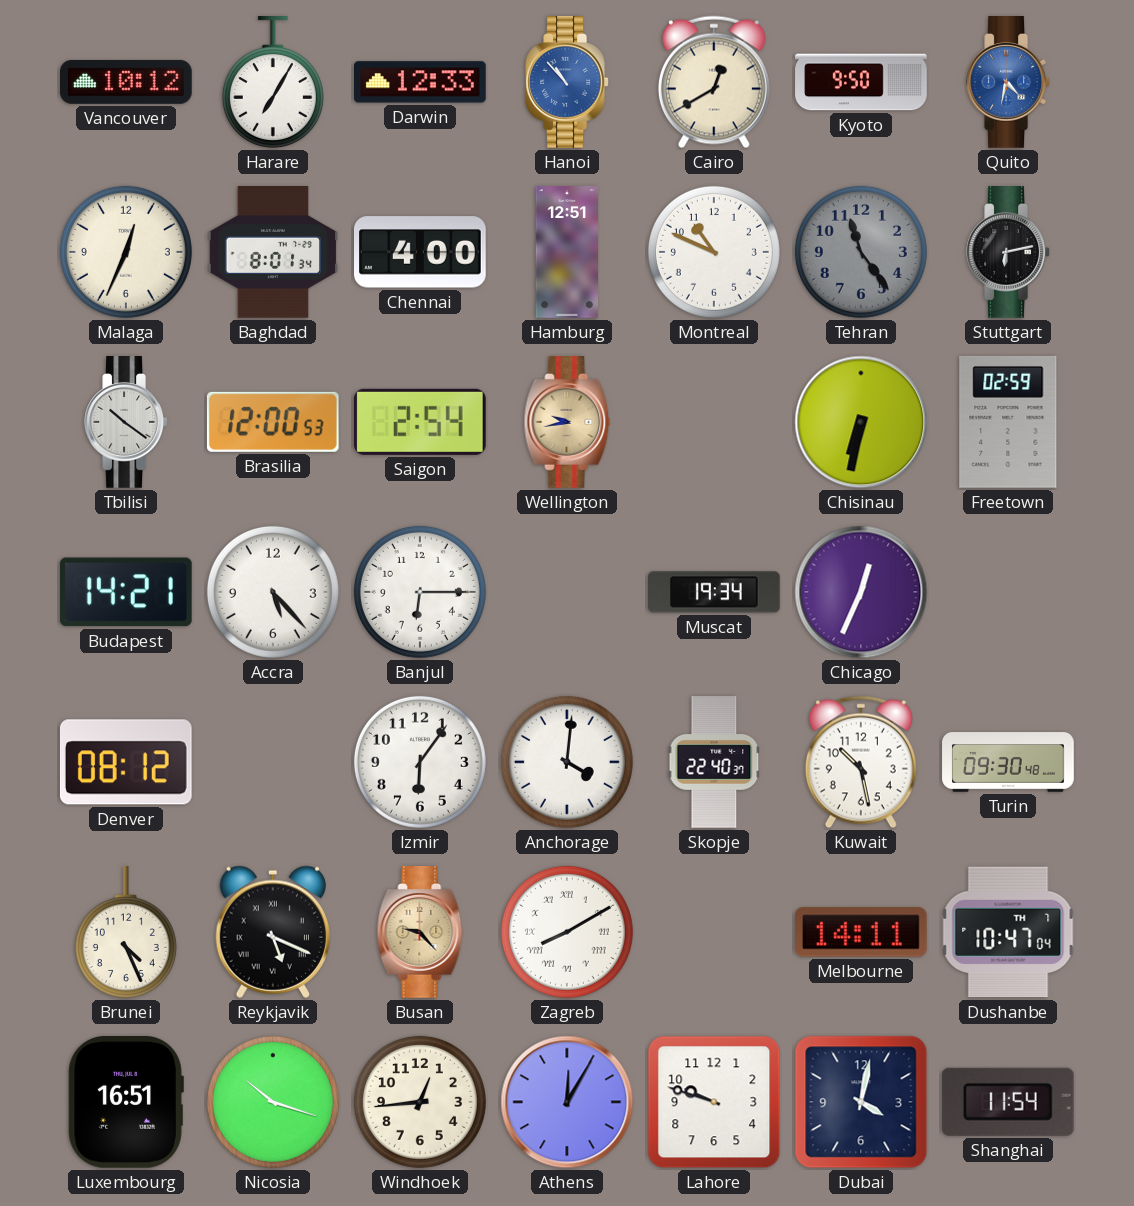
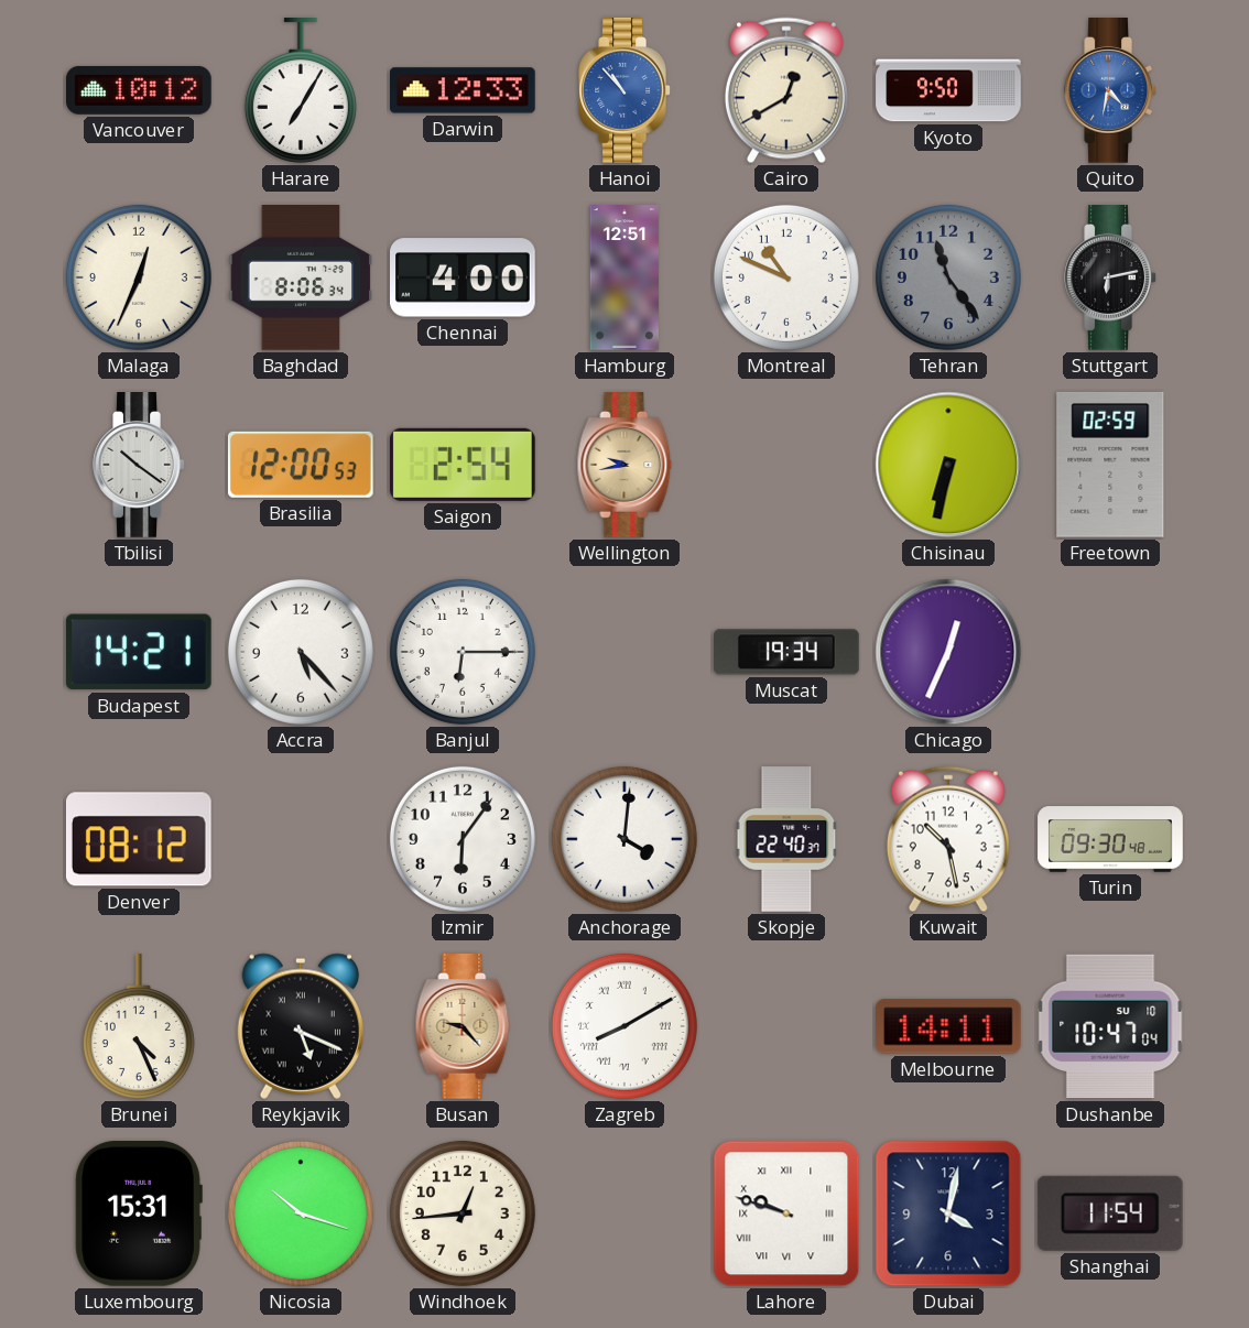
Baghdad: 8:01 -> 8:06 (301, 279)
Dushanbe date: TH 7 -> SU 10 (1110, 1026)
Luxembourg: 16:51 -> 15:31 (139, 1213)
Athens: 12:05 -> none (567, 1102)
Lahore numerals: Arabic -> Roman (786, 1213)
